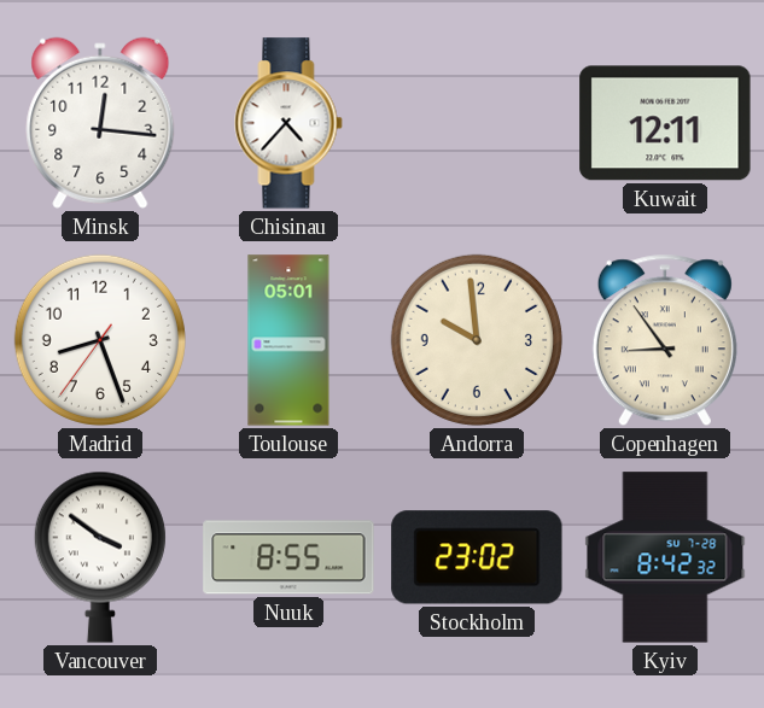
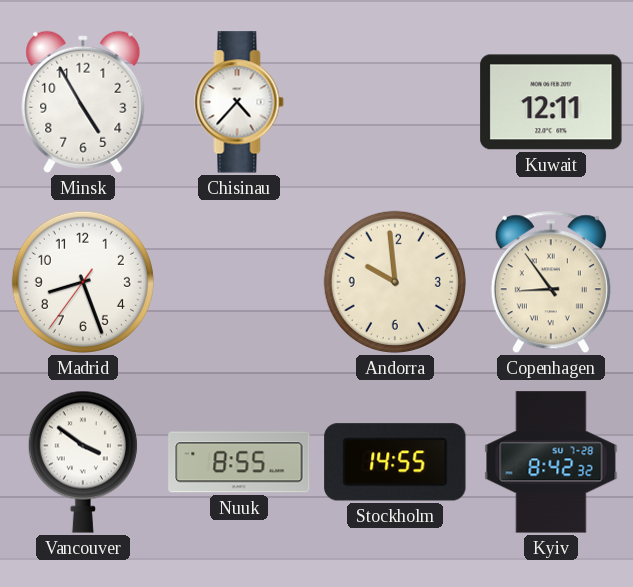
Minsk: 12:16 -> 4:55 (83, 102)
Toulouse: 05:01 -> none (288, 340)
Stockholm: 23:02 -> 14:55 (395, 462)
